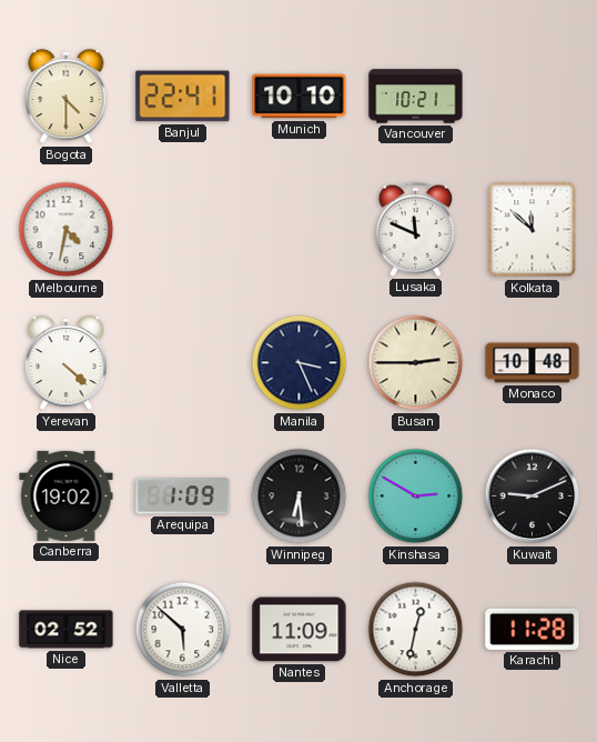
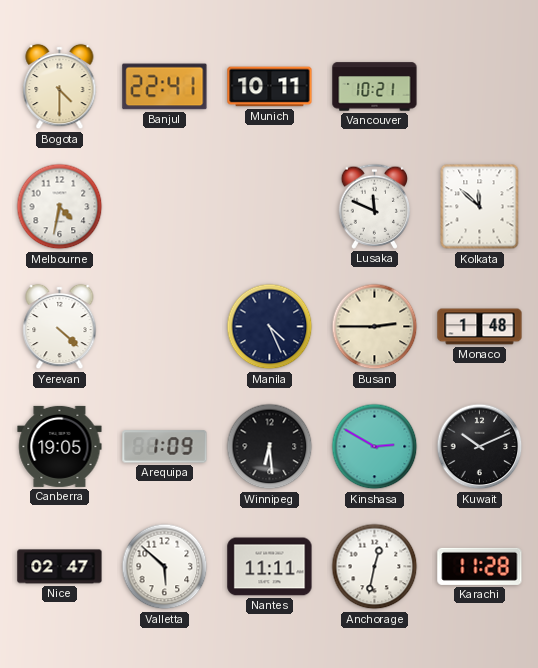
Munich: 10:10 -> 10:11 (270, 87)
Manila: 3:26 -> 4:26 (270, 327)
Monaco: 10:48 -> 1:48 (480, 327)
Canberra: 19:02 -> 19:05 (60, 446)
Kuwait: 9:11 -> 10:11 (480, 447)
Nice: 02:52 -> 02:47 (60, 567)
Nantes: 11:09 -> 11:11 (270, 567)
